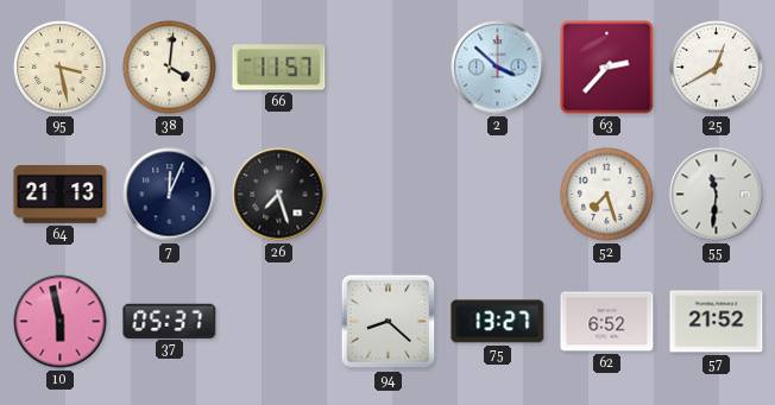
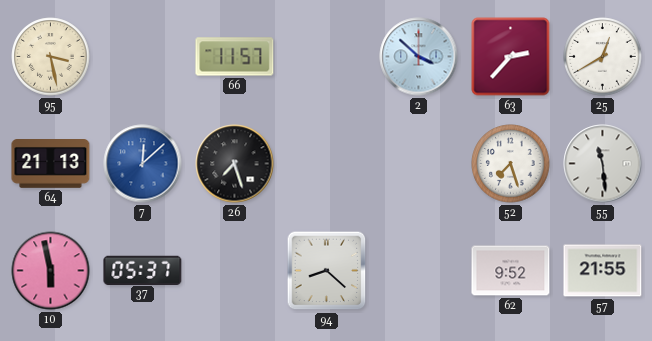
38: 4:01 -> none (170, 68)
7: 12:04 -> 12:08 (143, 164)
7 dial: navy -> blue (143, 164)
55: 11:31 -> 11:29 (603, 164)
75: 13:27 -> none (498, 322)
62: 6:52 -> 9:52 (511, 271)
57: 21:52 -> 21:55 (603, 271)
